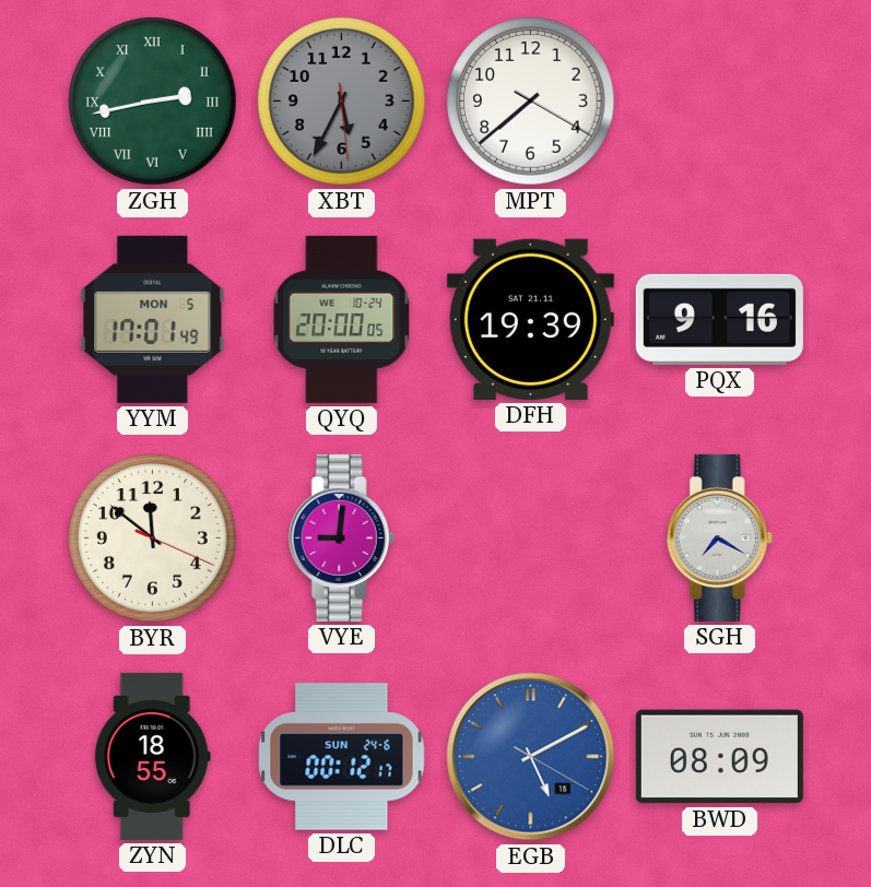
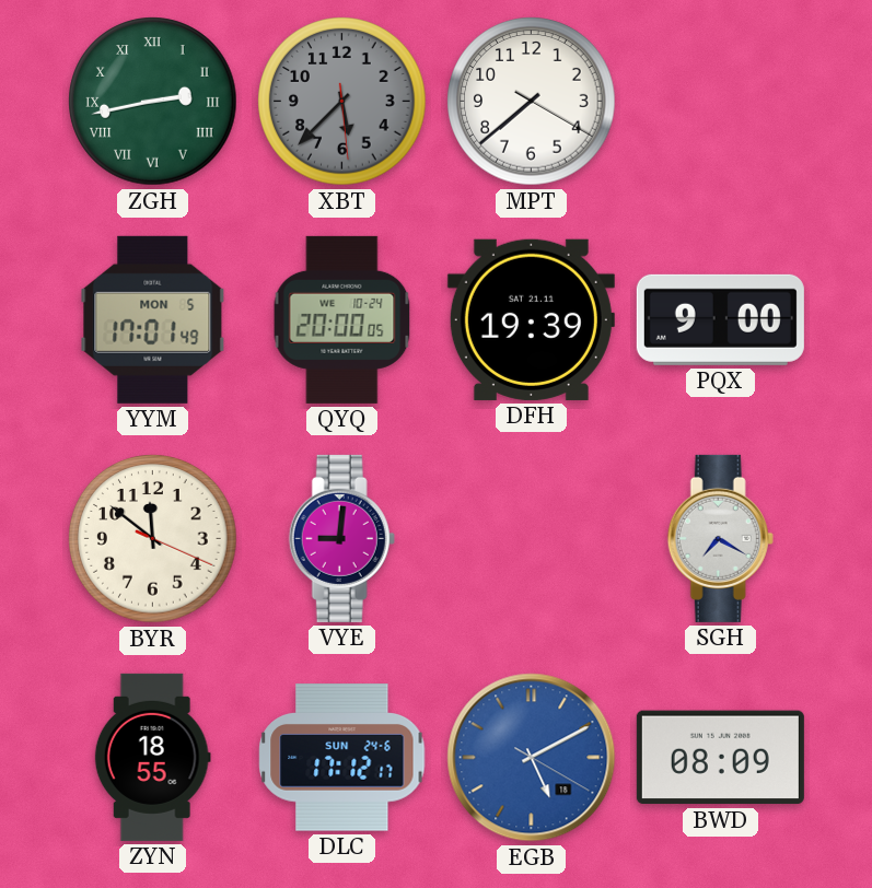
XBT: 5:34 -> 5:37 (342, 102)
PQX: 9:16 -> 9:00 (720, 319)
DLC: 00:12 -> 17:12 (342, 758)
